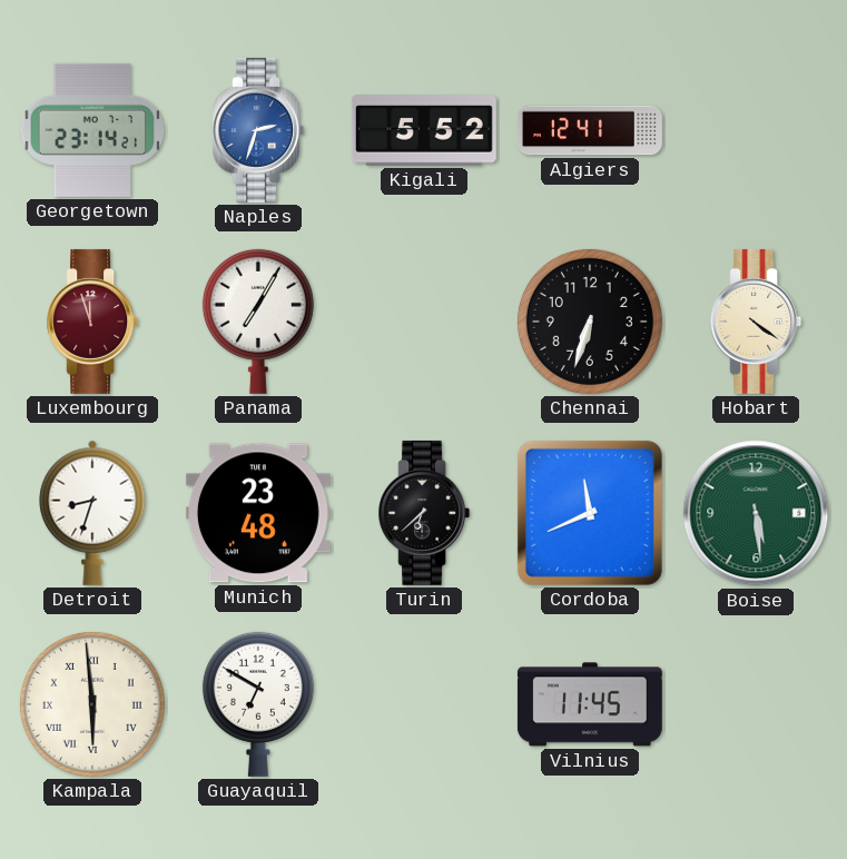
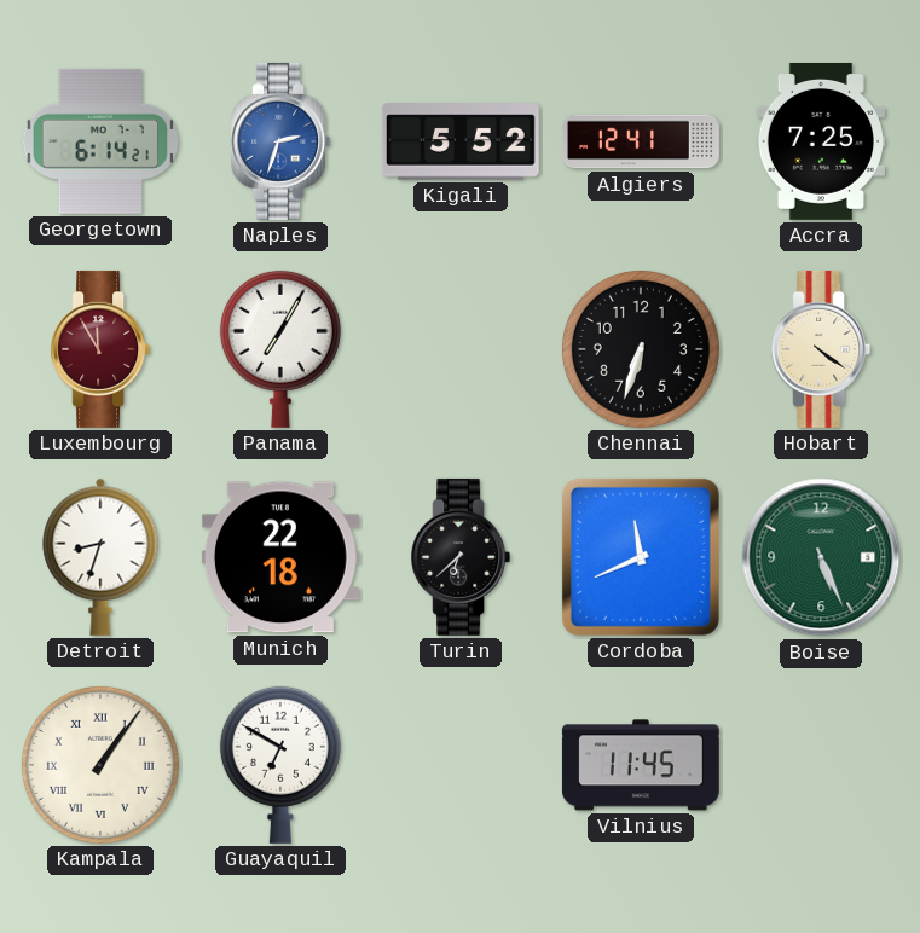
Georgetown: 23:14 -> 6:14 (100, 141)
Accra: none -> 7:25 (820, 141)
Luxembourg: 11:57 -> 11:55 (100, 349)
Munich: 23:48 -> 22:18 (280, 557)
Boise: 5:29 -> 5:26 (821, 557)
Kampala: 5:59 -> 1:06 (100, 765)
